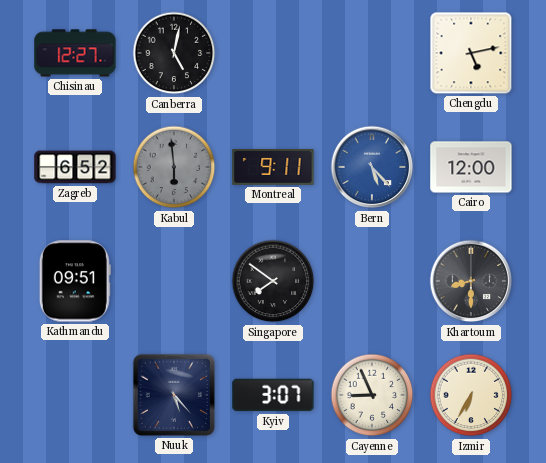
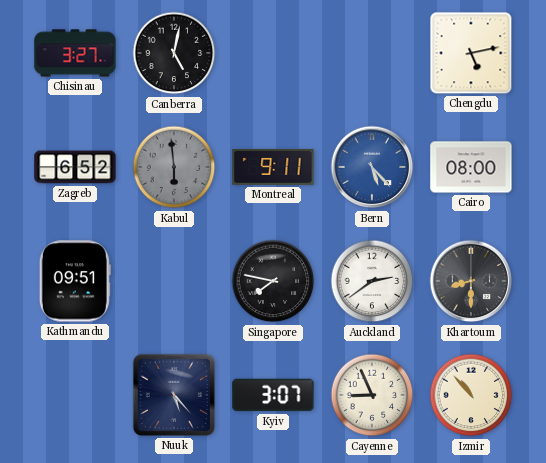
Chisinau: 12:27 -> 3:27 (75, 53)
Cairo: 12:00 -> 08:00 (471, 167)
Singapore: 7:51 -> 7:47 (273, 281)
Auckland: none -> 2:39 (372, 281)
Izmir: 6:35 -> 10:53 (471, 395)
